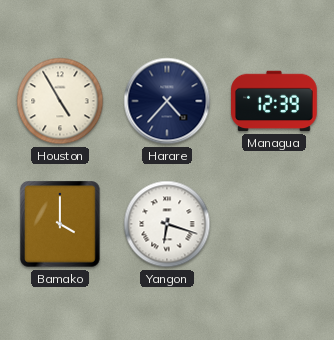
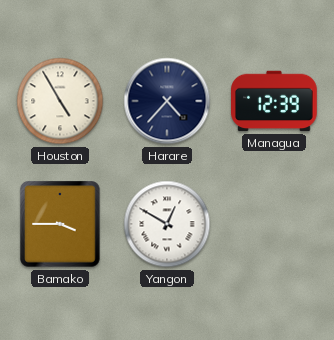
Bamako: 4:00 -> 3:45 (60, 224)
Yangon: 6:18 -> 12:50 (167, 224)
